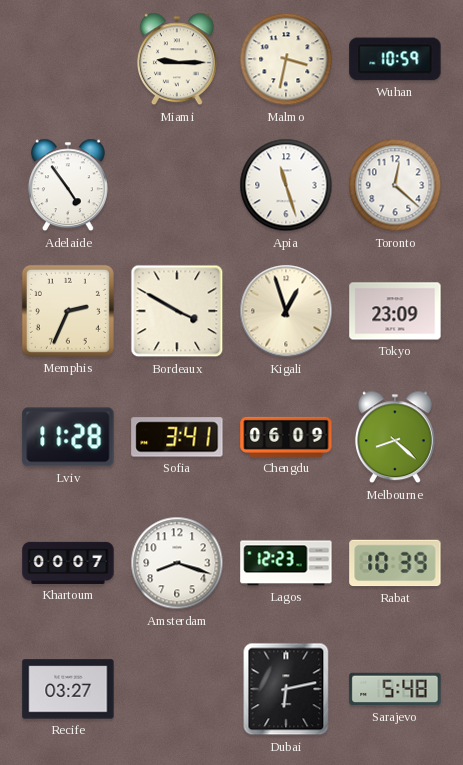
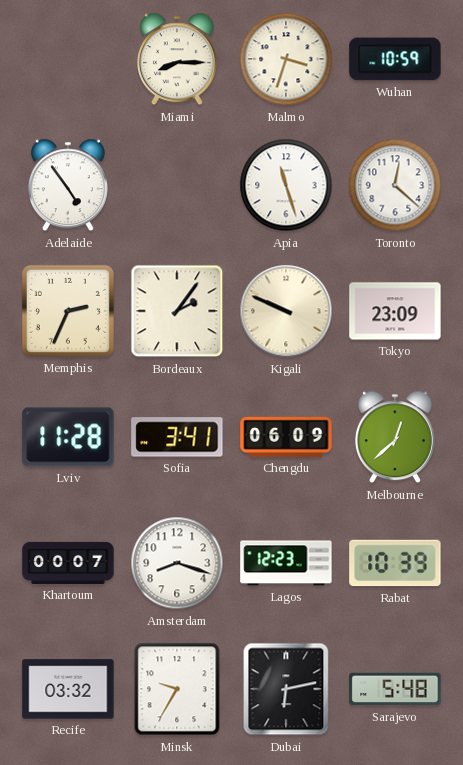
Miami: 9:15 -> 8:15 (177, 59)
Malmo: 3:32 -> 3:33 (286, 59)
Bordeaux: 3:50 -> 2:06 (177, 311)
Kigali: 12:57 -> 9:49 (286, 311)
Melbourne: 8:22 -> 12:38 (395, 437)
Recife: 03:27 -> 03:32 (68, 689)
Minsk: none -> 9:35 (177, 689)
